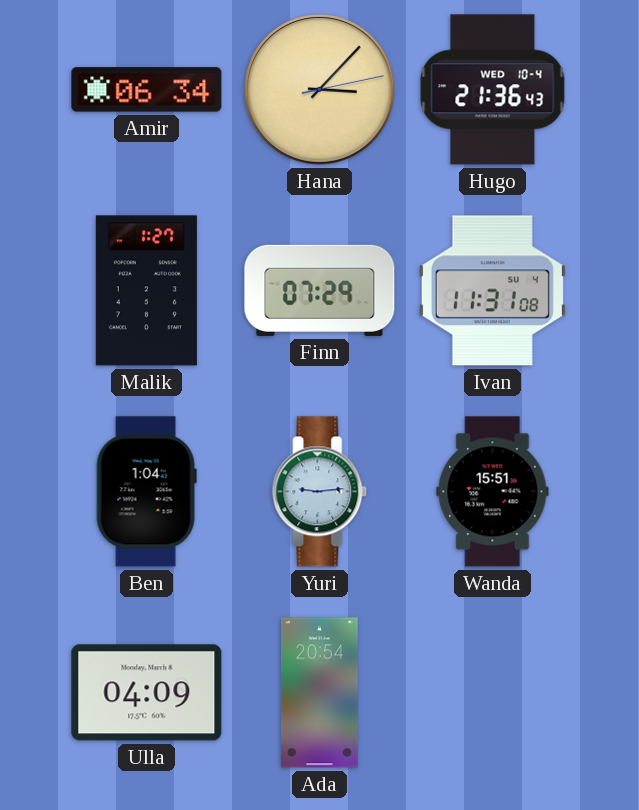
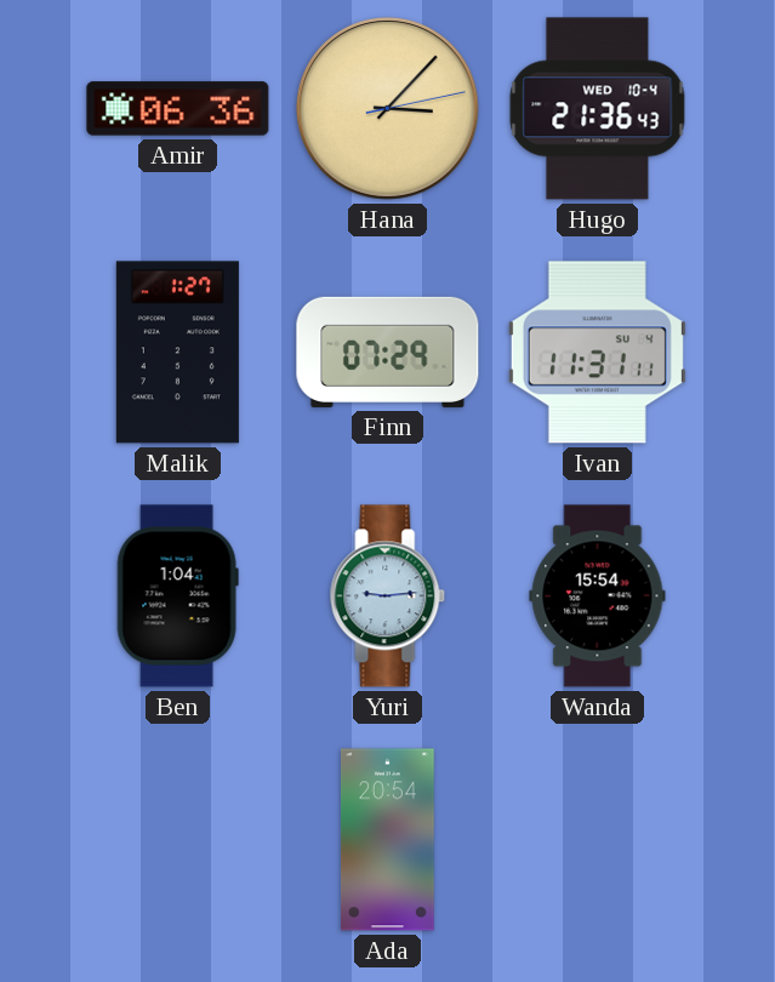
Amir: 06:34 -> 06:36 (178, 109)
Ivan: 11:31:08 -> 11:31:11 (597, 353)
Wanda: 15:51 -> 15:54 (598, 596)
Ulla: 04:09 -> none (147, 693)
